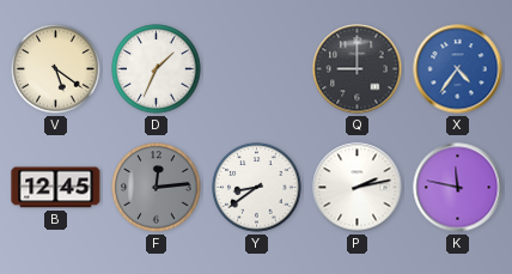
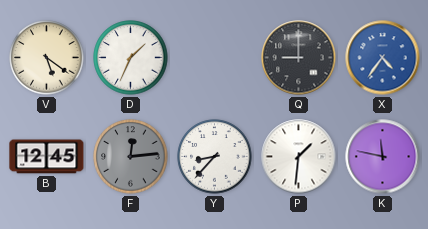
Y: 8:39 -> 8:37 (215, 157)
P: 2:13 -> 1:31 (299, 157)
